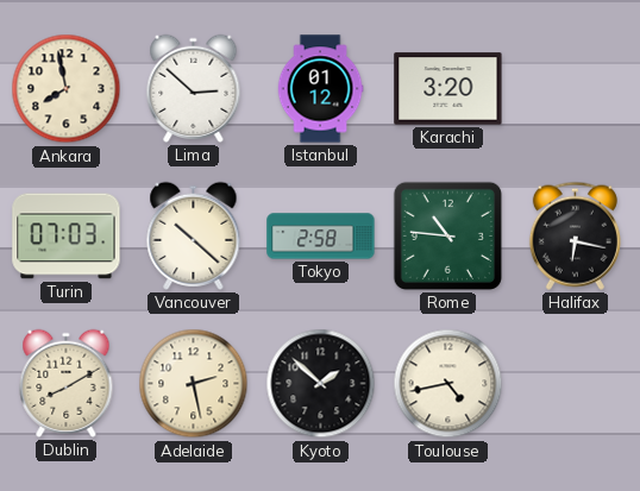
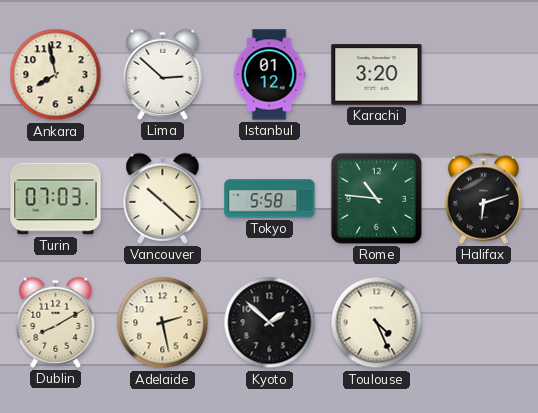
Tokyo: 2:58 -> 5:58 (270, 199)
Halifax: 6:17 -> 6:12 (483, 198)
Toulouse: 4:43 -> 4:26 (377, 323)
